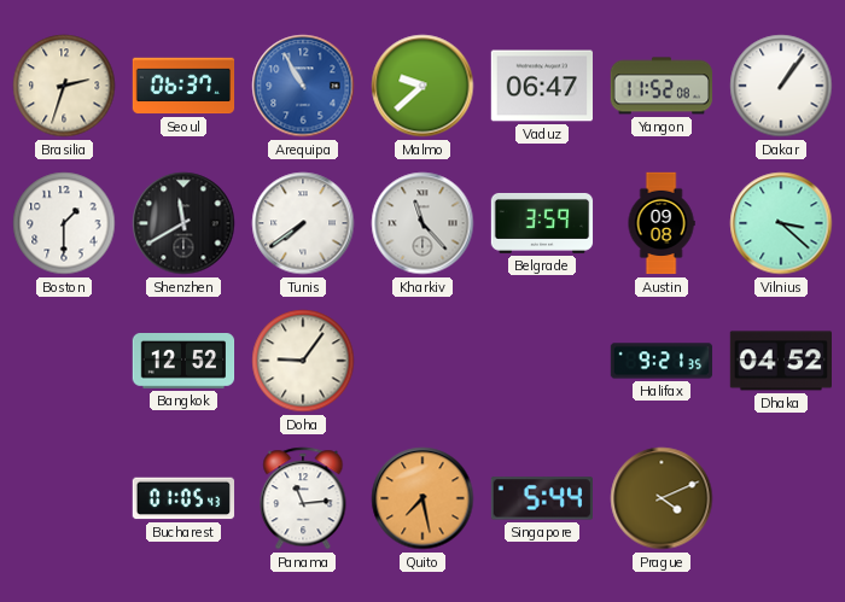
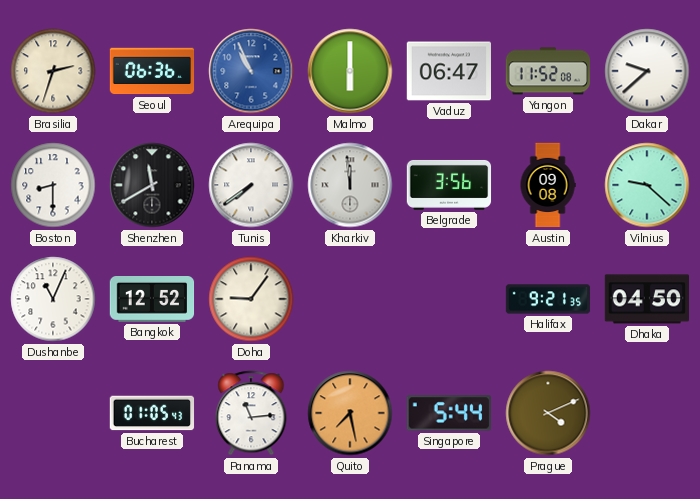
Seoul: 06:37 -> 06:36 (152, 71)
Arequipa: 10:55 -> 10:56 (251, 71)
Malmo: 9:38 -> 6:00 (350, 71)
Dakar: 1:06 -> 9:38 (647, 71)
Boston: 1:30 -> 8:30 (53, 185)
Kharkiv: 11:23 -> 11:59 (350, 185)
Belgrade: 3:59 -> 3:56 (449, 185)
Vilnius: 3:22 -> 9:22 (647, 185)
Dushanbe: none -> 11:04 (53, 299)
Dhaka: 04:52 -> 04:50 (646, 299)
